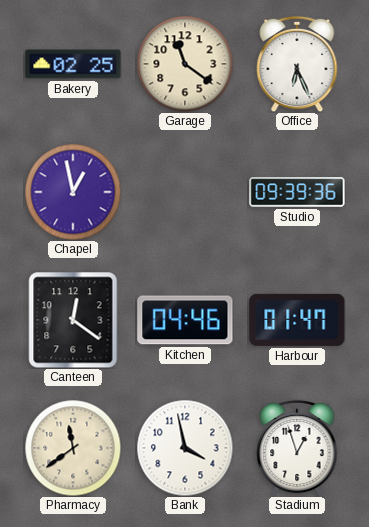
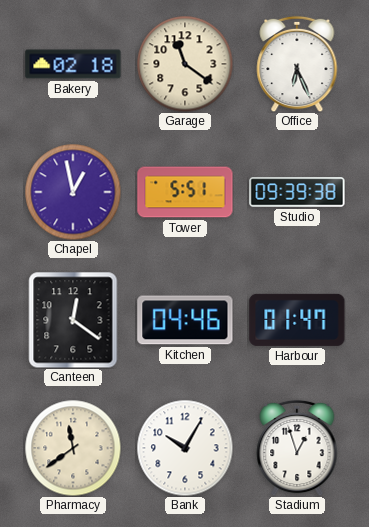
Bakery: 02:25 -> 02:18 (73, 64)
Tower: none -> 5:51 (185, 192)
Studio: 09:39:36 -> 09:39:38 (297, 192)
Bank: 3:58 -> 10:05 (185, 448)
